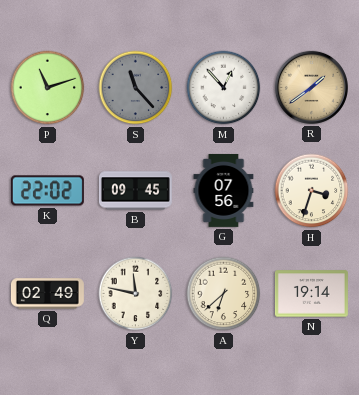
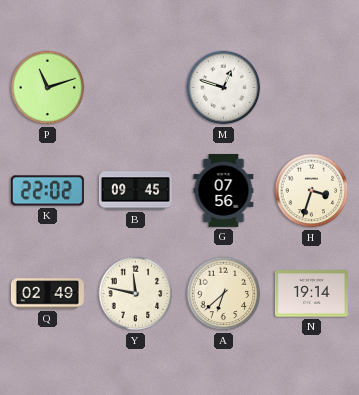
S: 11:23 -> none (136, 88)
M: 12:53 -> 12:48 (224, 88)
R: 1:39 -> none (311, 87)
